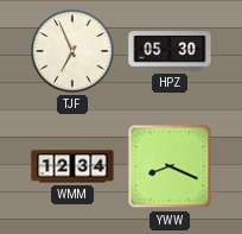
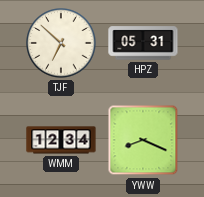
TJF: 6:56 -> 6:52 (61, 43)
HPZ: 05:30 -> 05:31 (143, 43)
